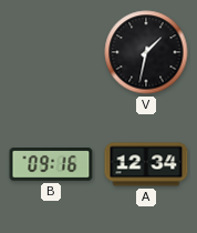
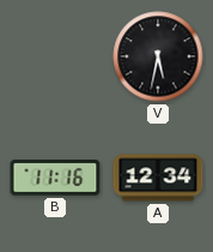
V: 1:32 -> 5:32 (158, 56)
B: 09:16 -> 11:16 (55, 179)
